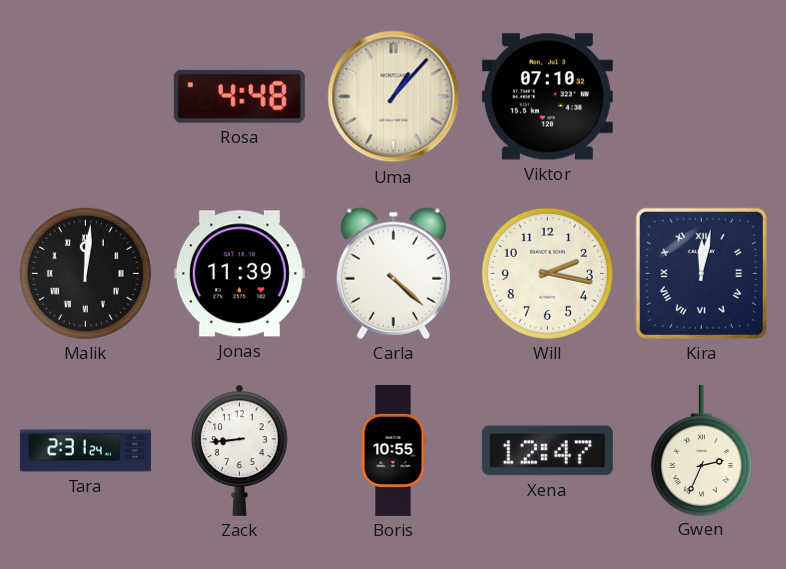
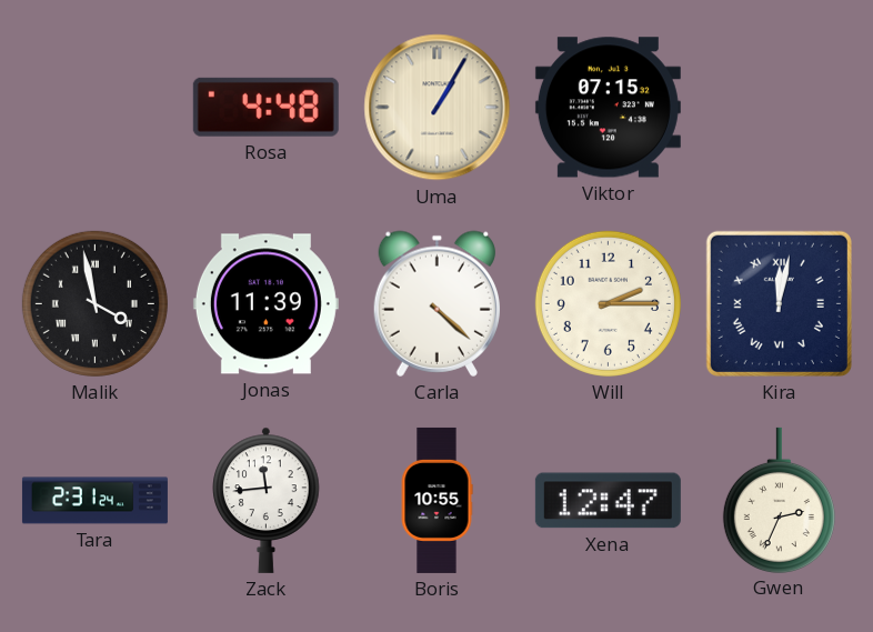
Uma: 1:07 -> 1:05 (438, 108)
Viktor: 07:10 -> 07:15 (608, 108)
Malik: 12:01 -> 3:58 (94, 303)
Will: 2:17 -> 2:15 (608, 303)
Zack: 8:44 -> 11:44 (267, 500)
